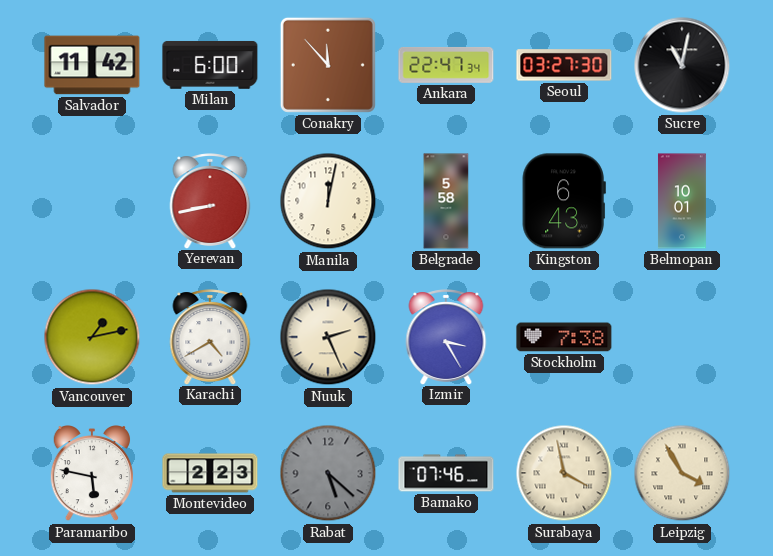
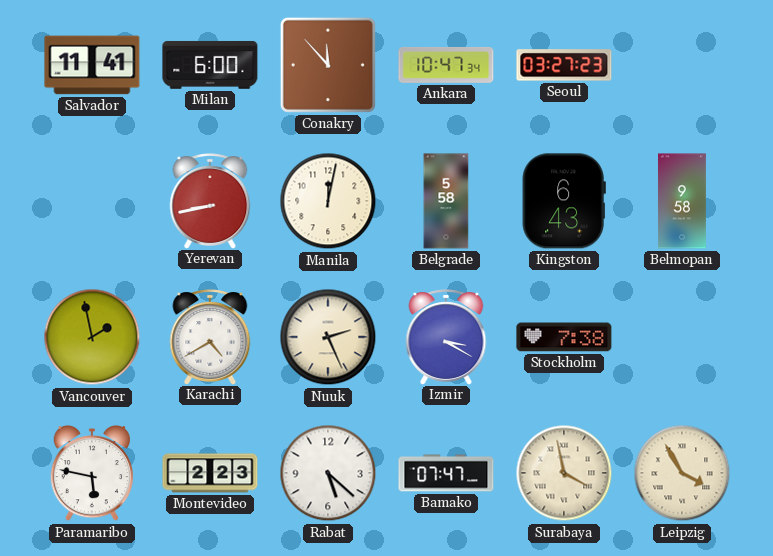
Salvador: 11:42 -> 11:41 (92, 65)
Ankara: 22:47 -> 10:47 (446, 65)
Seoul: 03:27:30 -> 03:27:23 (564, 65)
Sucre: 11:02 -> none (682, 65)
Belmopan: 10:01 -> 9:58 (682, 201)
Vancouver: 1:13 -> 1:58 (92, 337)
Izmir: 3:25 -> 3:20 (446, 337)
Rabat dial: grey -> white (328, 473)
Bamako: 07:46 -> 07:47 (446, 473)
